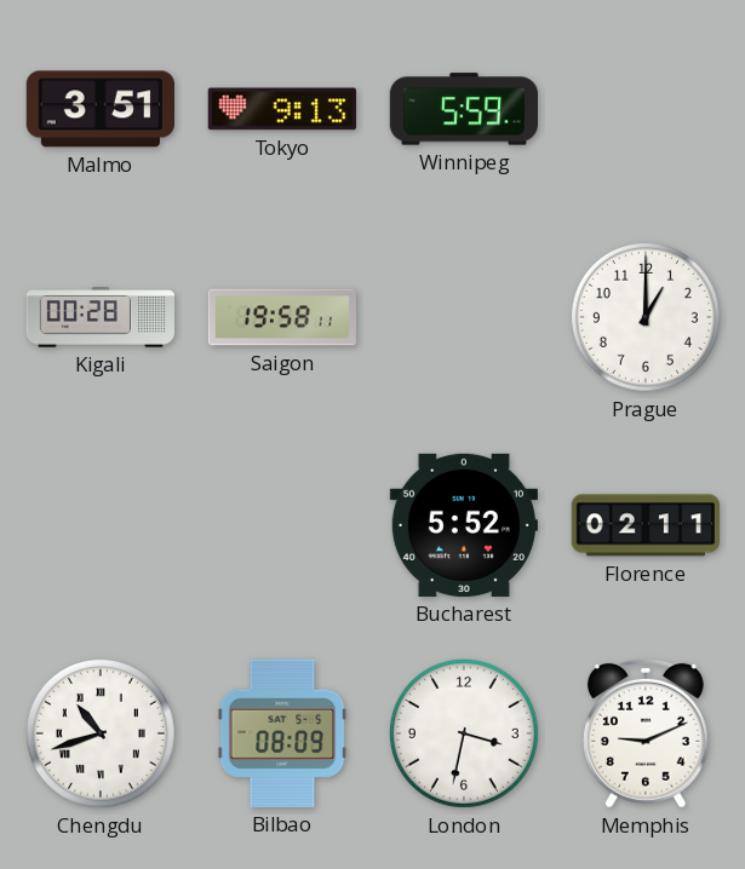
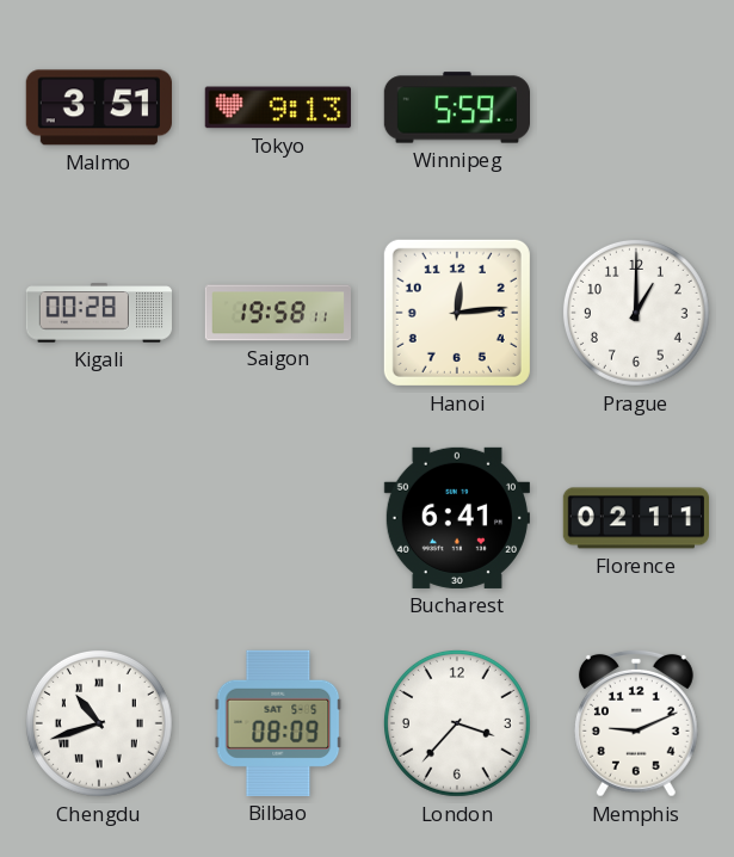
Hanoi: none -> 12:14 (457, 313)
Bucharest: 5:52 -> 6:41 (457, 518)
London: 3:32 -> 3:37 (457, 723)
